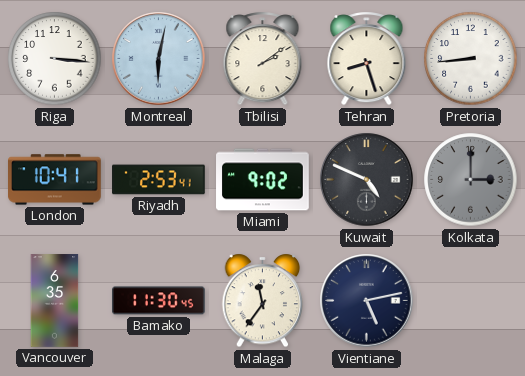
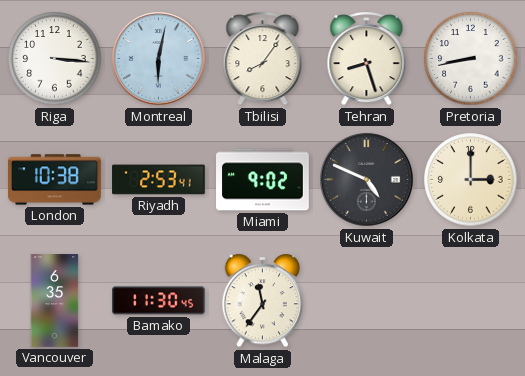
Tbilisi: 2:09 -> 8:06 (263, 59)
Pretoria: 8:44 -> 8:43 (471, 59)
London: 10:41 -> 10:38 (55, 180)
Kolkata dial: grey -> cream (471, 180)
Vientiane: 5:13 -> none (367, 301)
